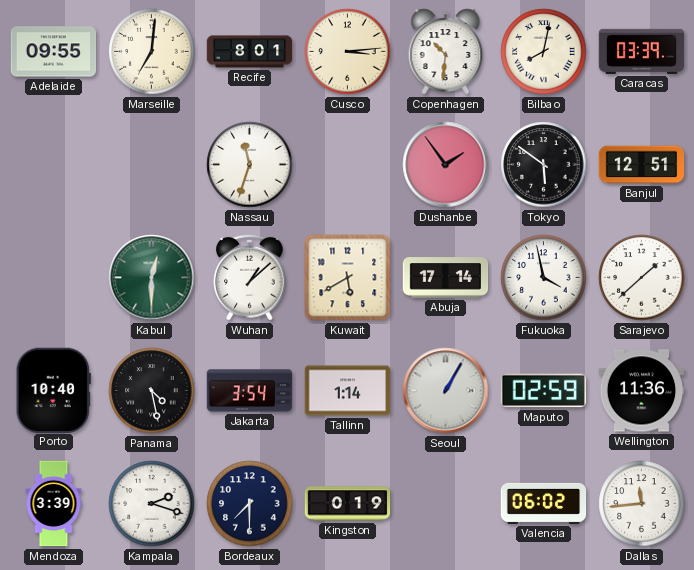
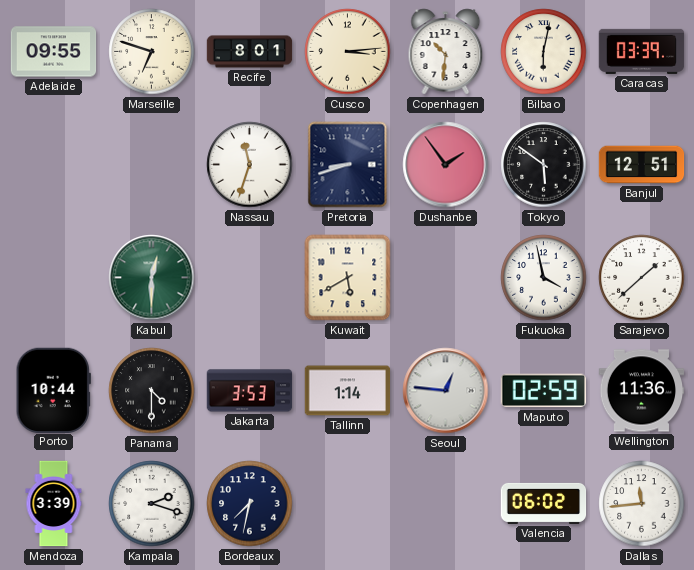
Marseille: 7:01 -> 6:48 (152, 52)
Bilbao: 8:02 -> 6:02 (544, 52)
Pretoria: none -> 8:42 (348, 165)
Wuhan: 1:08 -> none (250, 277)
Abuja: 17:14 -> none (446, 278)
Porto: 10:40 -> 10:44 (53, 390)
Panama: 4:28 -> 4:30 (152, 391)
Jakarta: 3:54 -> 3:53 (250, 391)
Seoul: 1:05 -> 12:46 (446, 391)
Bordeaux: 7:30 -> 7:32 (250, 504)
Kingston: 0:19 -> none (348, 504)
